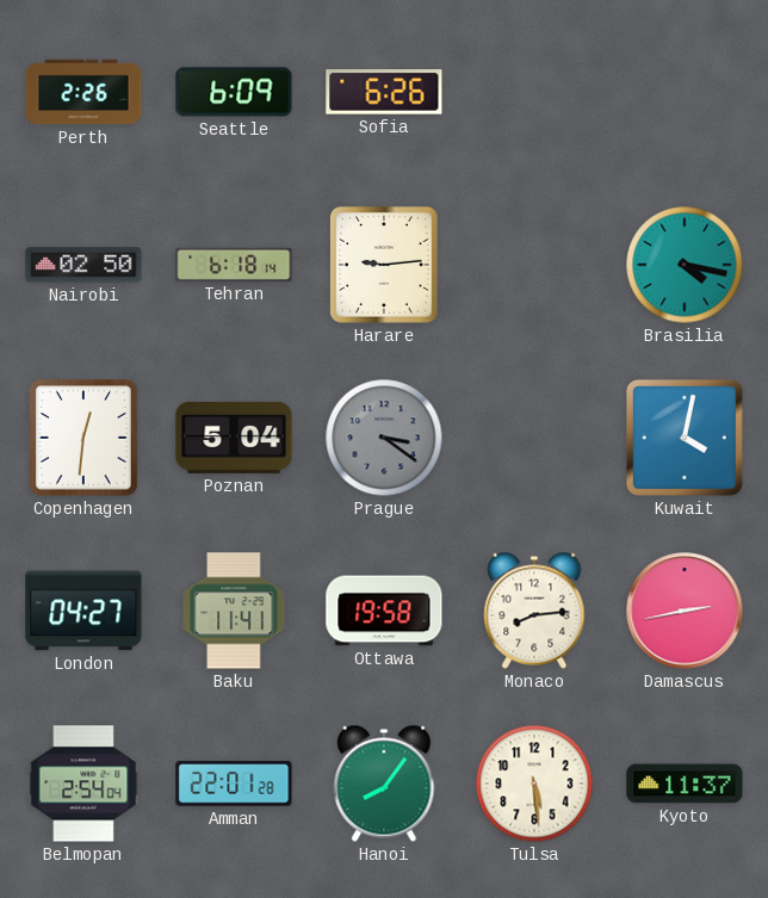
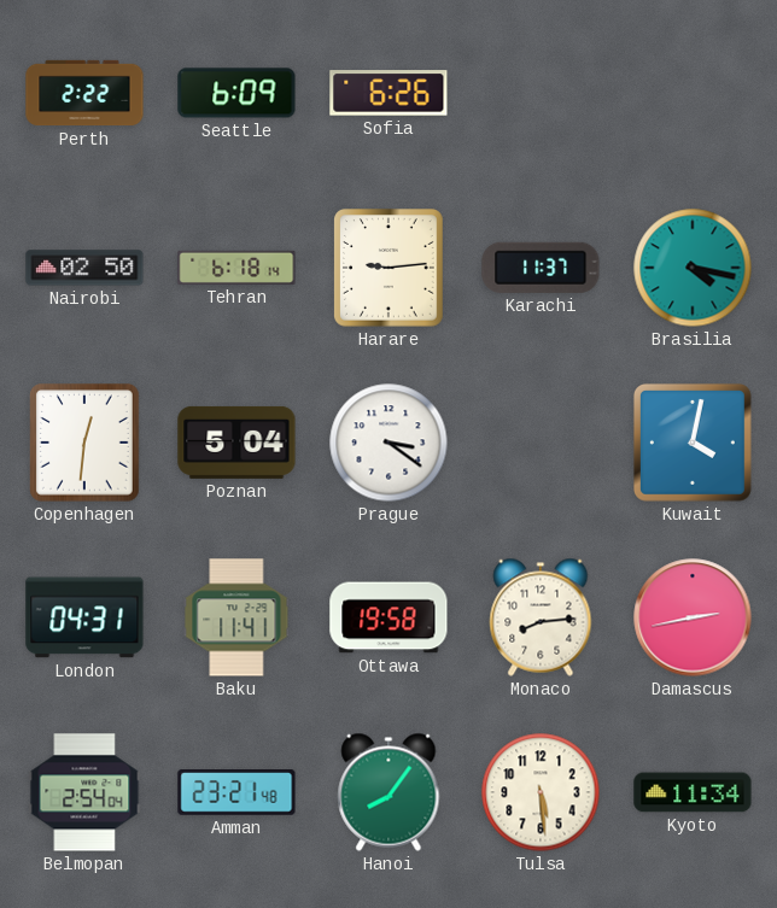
Perth: 2:26 -> 2:22 (84, 93)
Karachi: none -> 11:37 (541, 268)
Prague dial: grey -> white (388, 443)
London: 04:27 -> 04:31 (84, 617)
Amman: 22:01 -> 23:21 (236, 792)
Kyoto: 11:37 -> 11:34 (693, 792)
